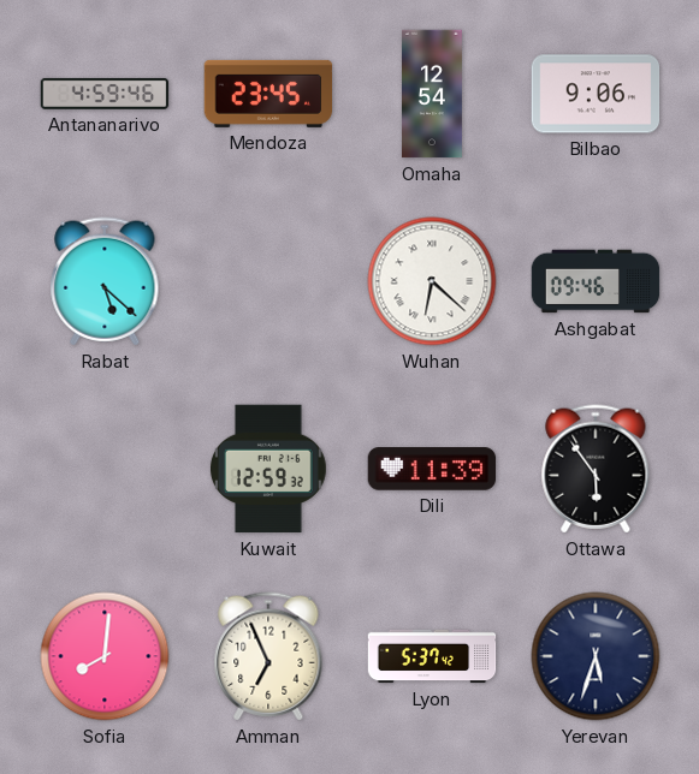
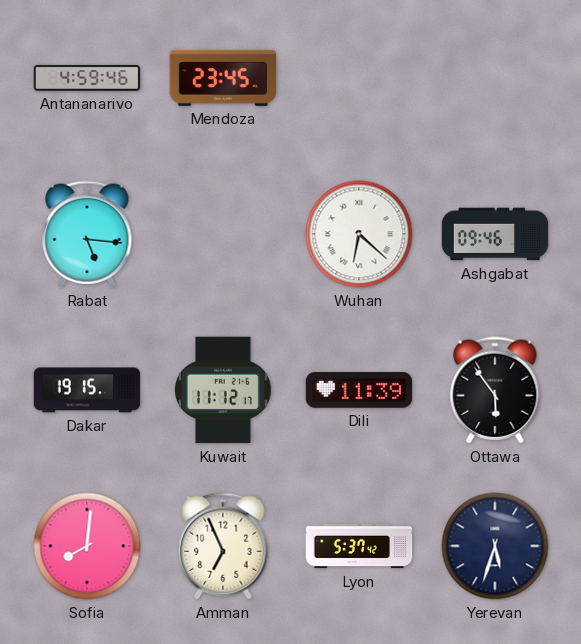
Omaha: 12:54 -> none (432, 94)
Bilbao: 9:06 -> none (596, 94)
Rabat: 5:22 -> 5:16 (87, 234)
Dakar: none -> 19:15 (87, 390)
Kuwait: 12:59 -> 11:12 (223, 390)
